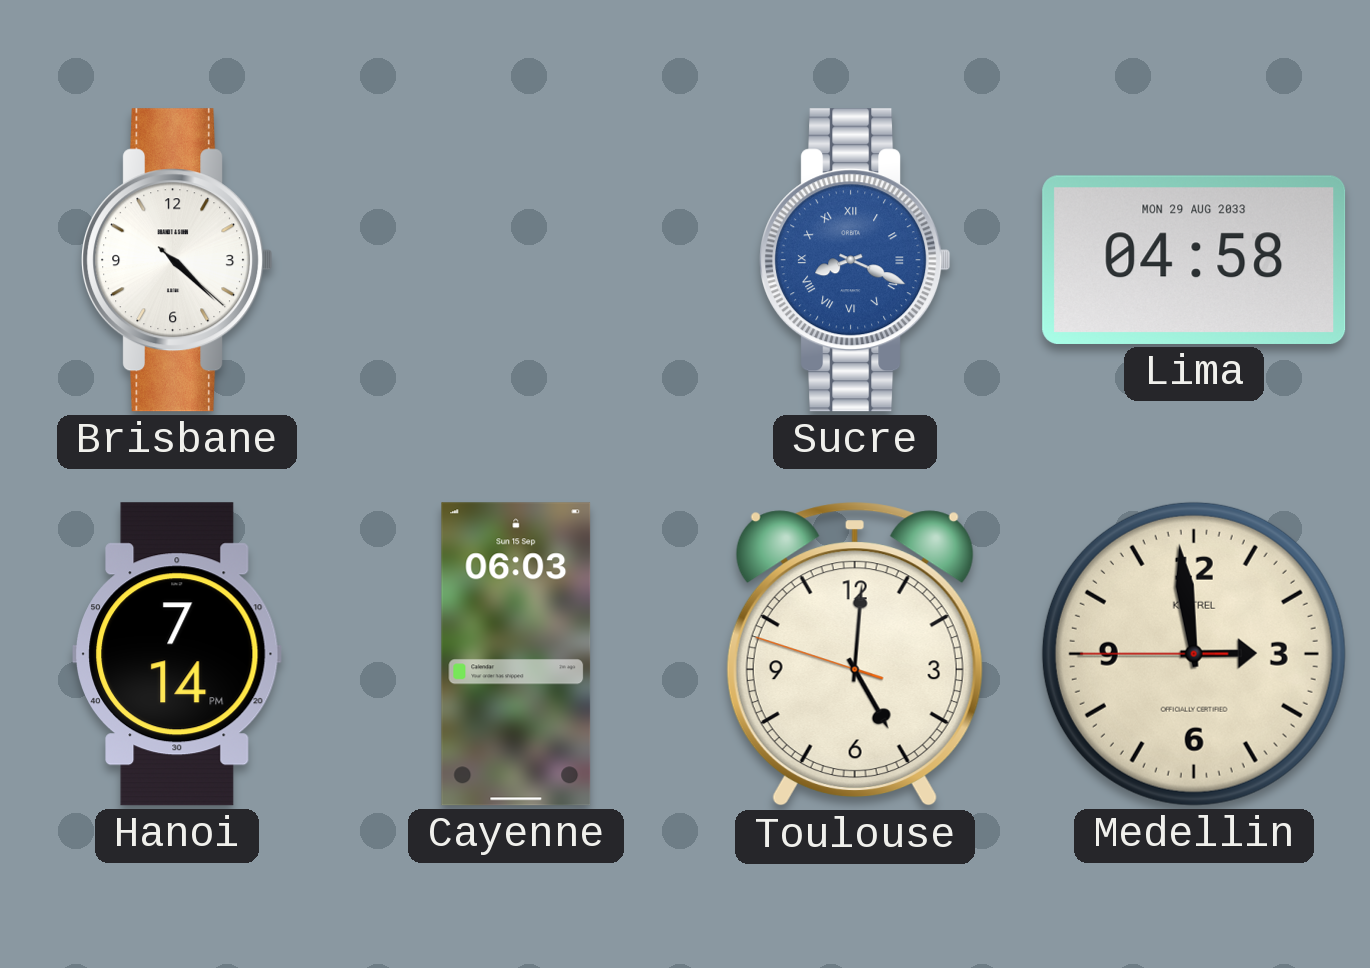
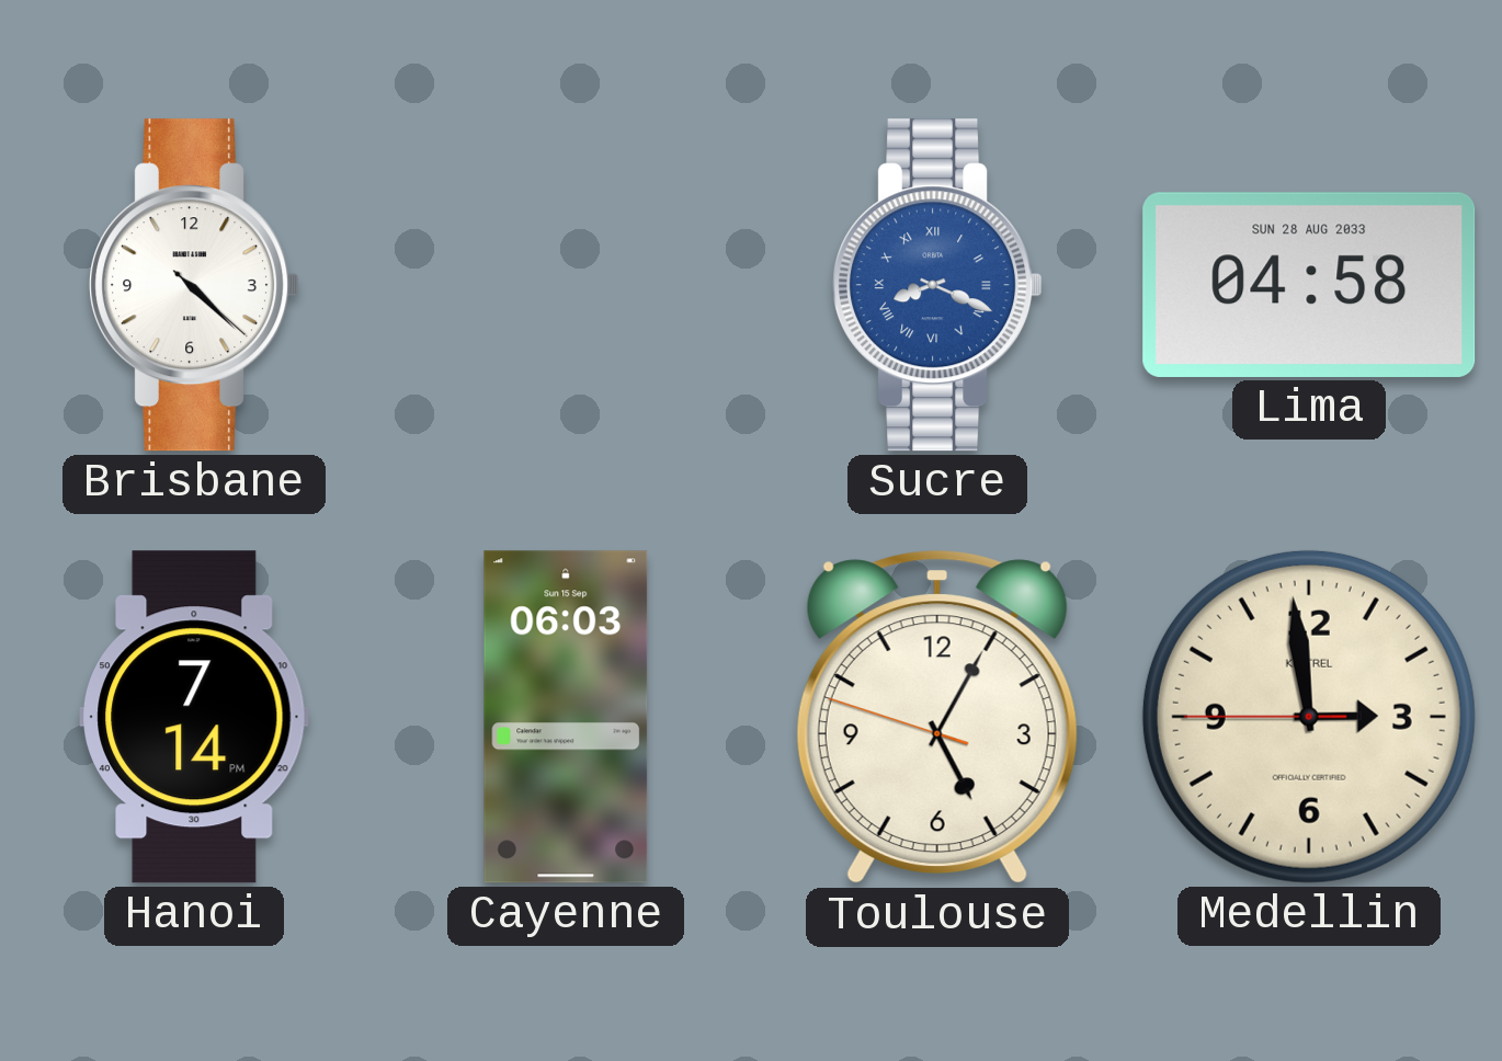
Lima date: MON 29 AUG 2033 -> SUN 28 AUG 2033 (1309, 285)
Toulouse: 5:00 -> 5:04 (937, 718)
